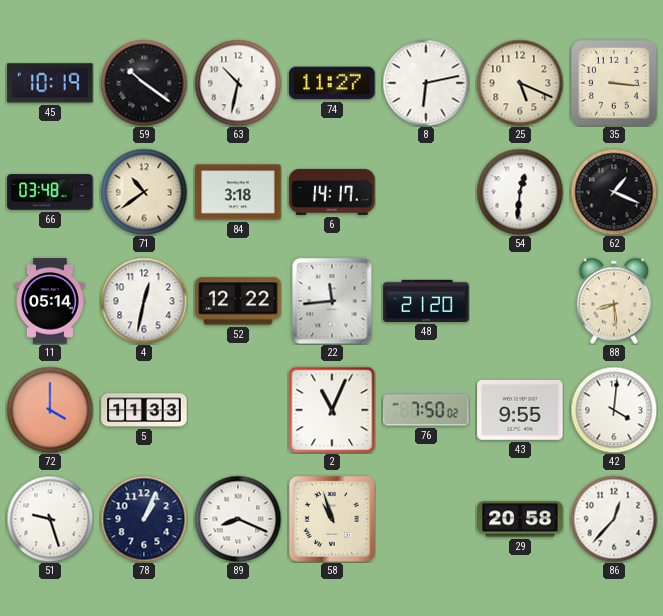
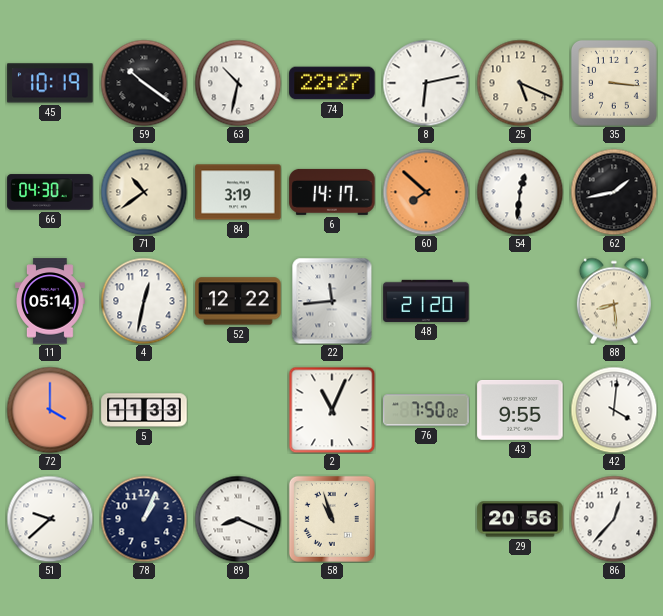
74: 11:27 -> 22:27 (332, 83)
66: 03:48 -> 04:30 (50, 192)
84: 3:18 -> 3:19 (238, 192)
60: none -> 7:52 (426, 192)
62: 1:19 -> 1:43 (614, 192)
51: 9:27 -> 9:38 (50, 519)
29: 20:58 -> 20:56 (520, 519)
